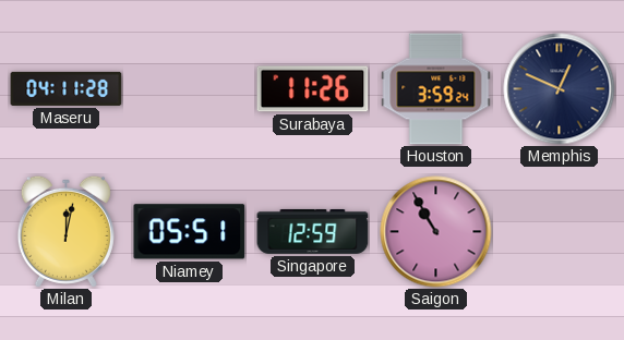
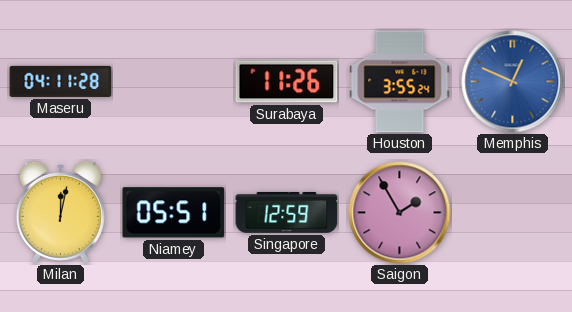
Houston: 3:59 -> 3:55 (400, 82)
Memphis dial: navy -> blue (513, 82)
Saigon: 10:55 -> 1:55 (400, 213)
